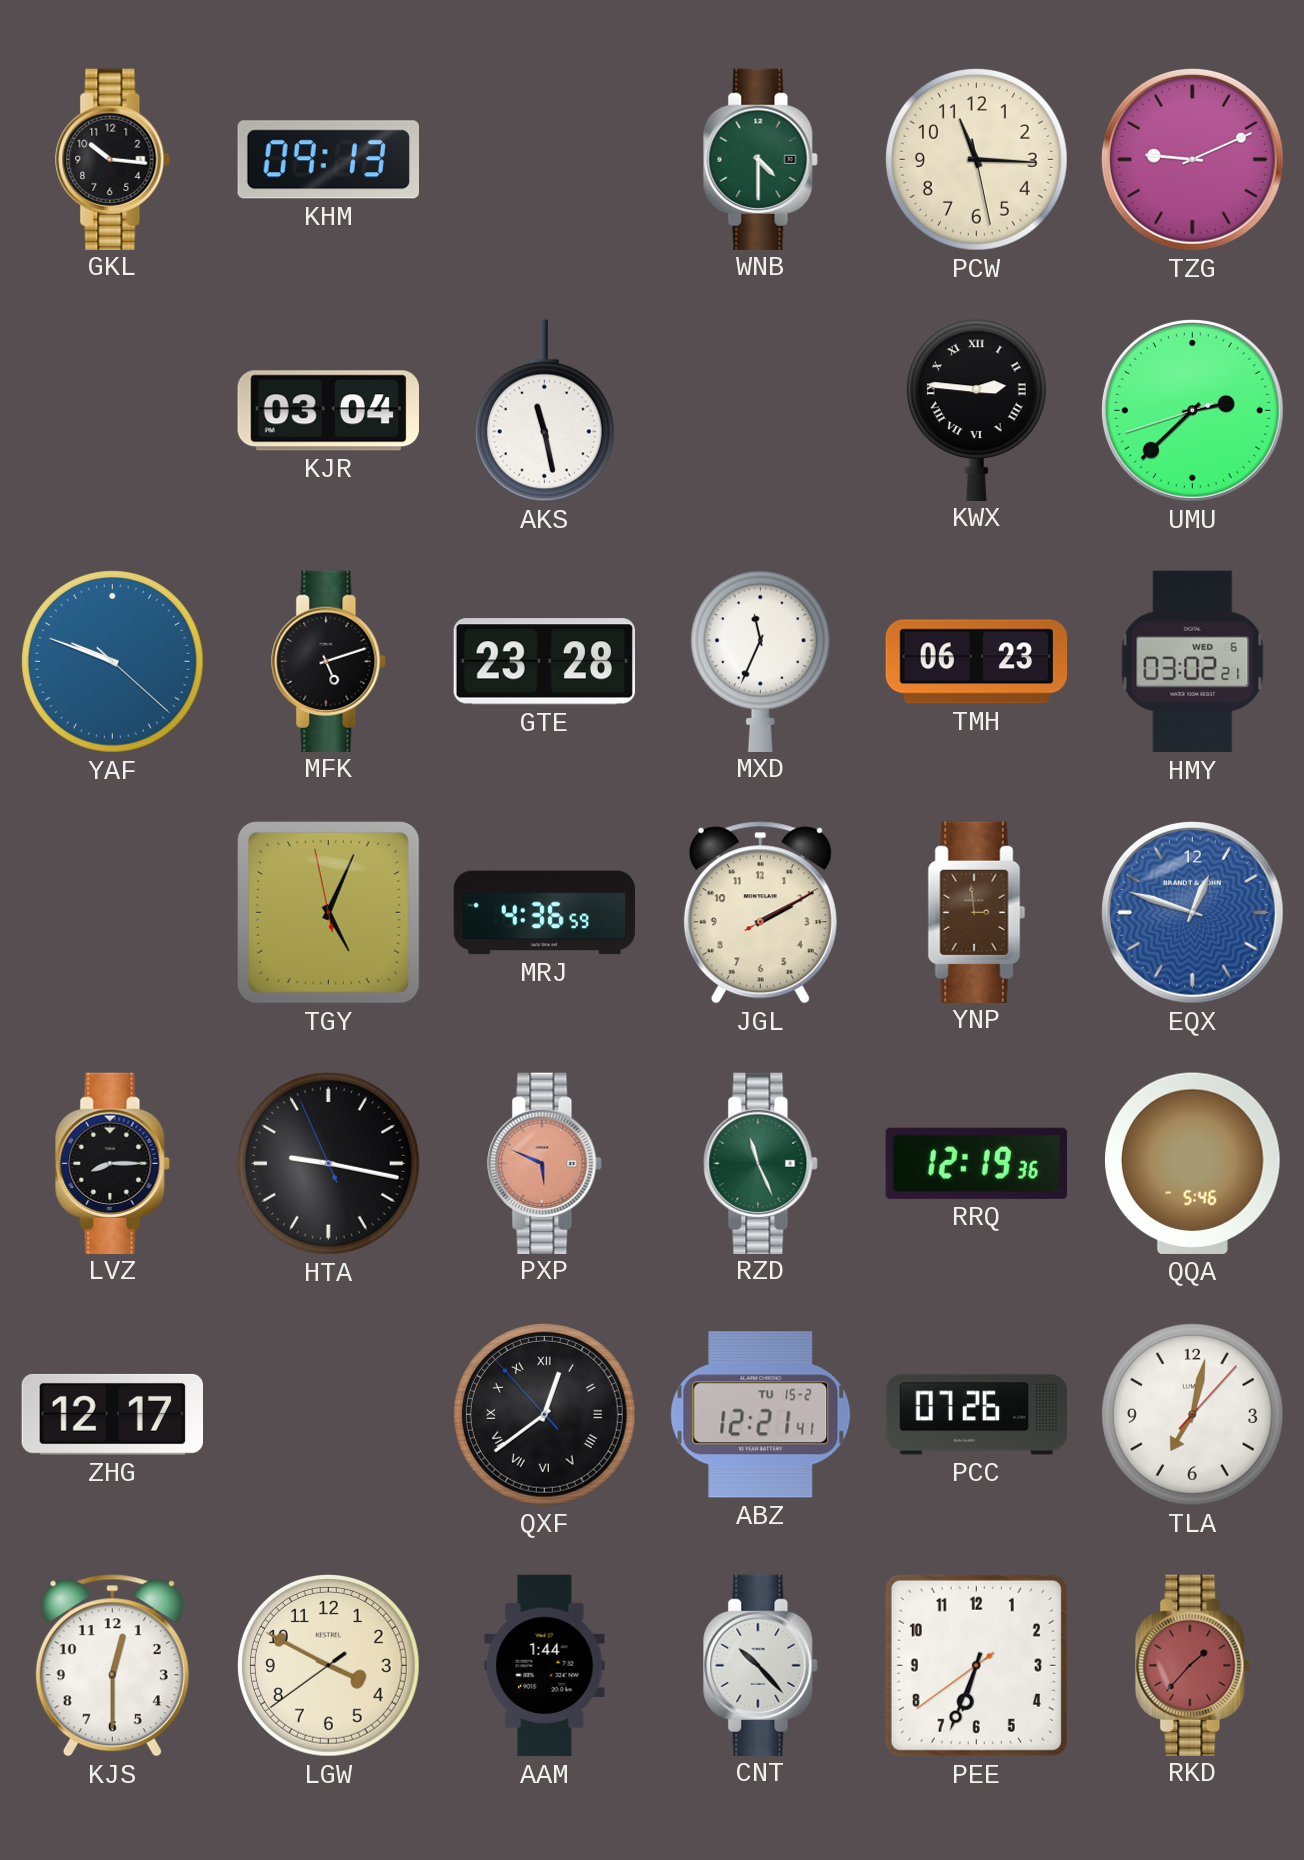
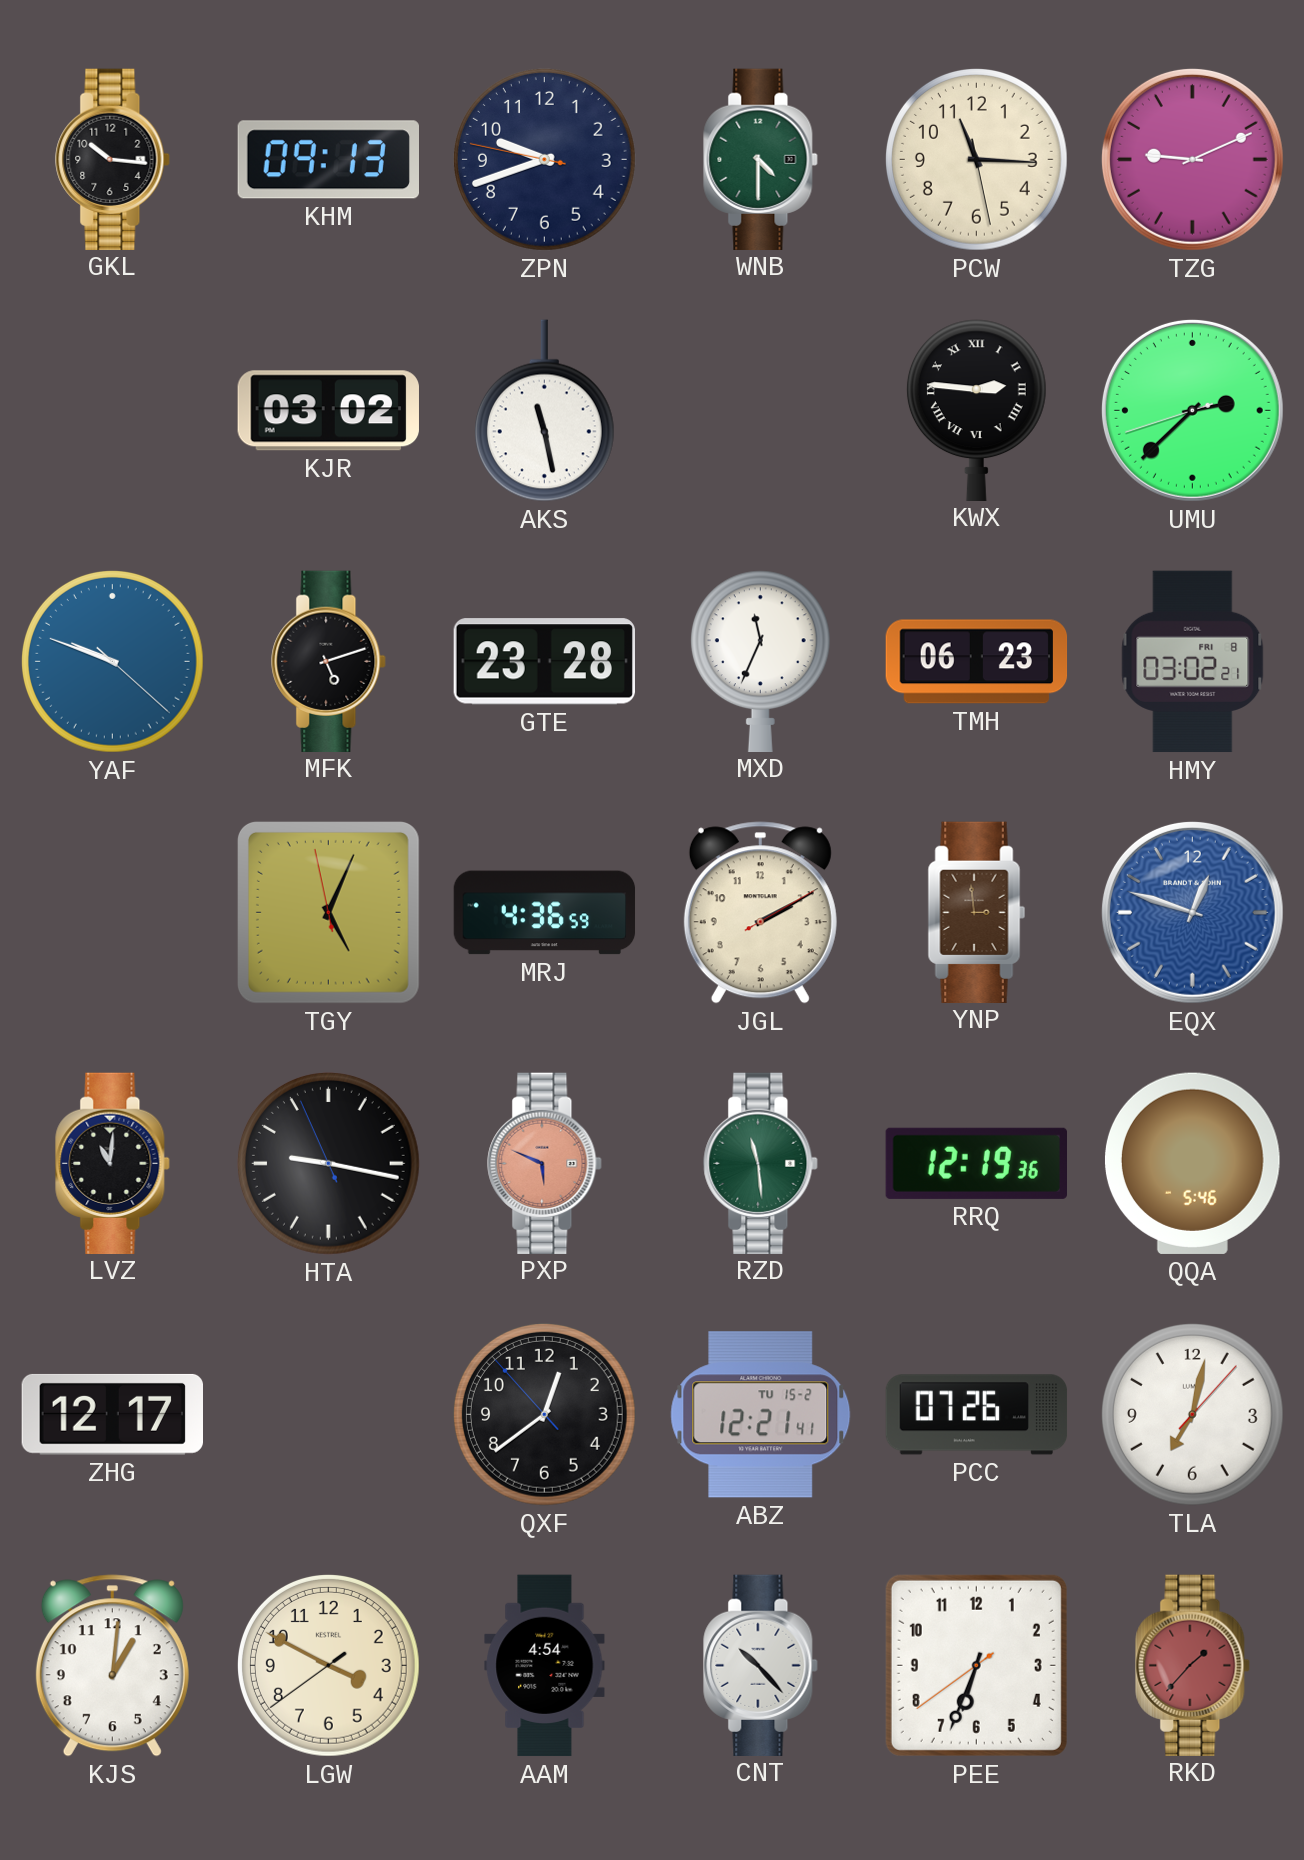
ZPN: none -> 9:41 (544, 159)
KJR: 03:04 -> 03:02 (328, 411)
HMY date: WED 6 -> FRI 8 (1193, 662)
LVZ: 8:15 -> 11:01 (113, 1163)
RZD: 11:26 -> 11:29 (761, 1163)
QXF numerals: Roman -> Arabic (544, 1414)
KJS: 12:30 -> 1:01 (112, 1666)
AAM: 1:44 -> 4:54 (545, 1666)
